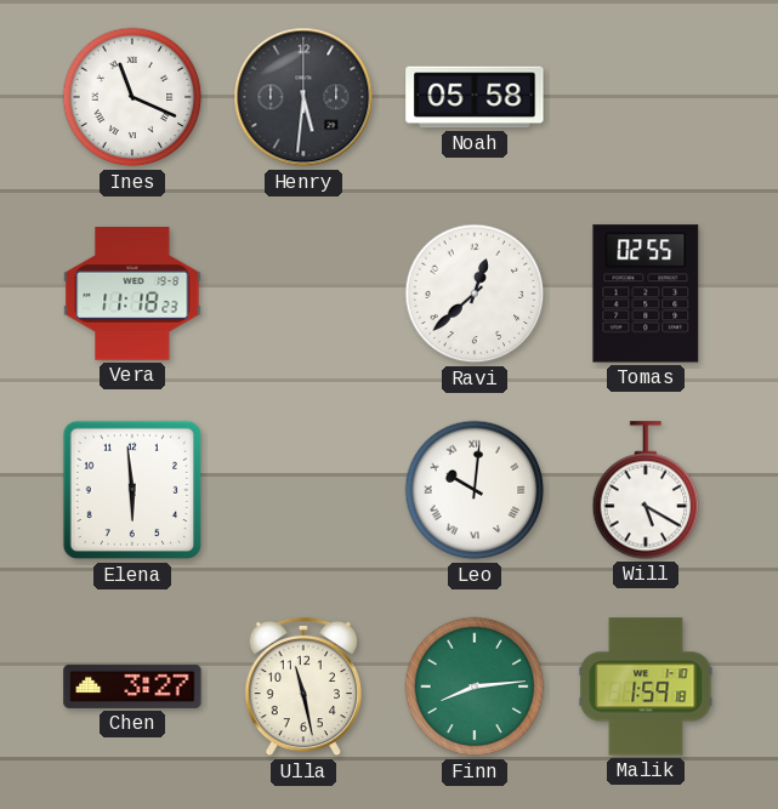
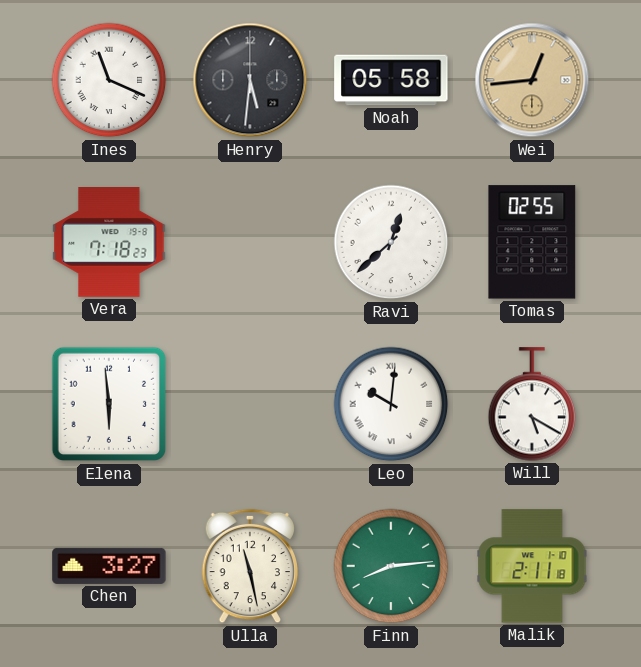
Wei: none -> 12:44 (532, 80)
Vera: 11:18 -> 7:18 (109, 242)
Malik: 1:59 -> 2:11 (532, 566)
